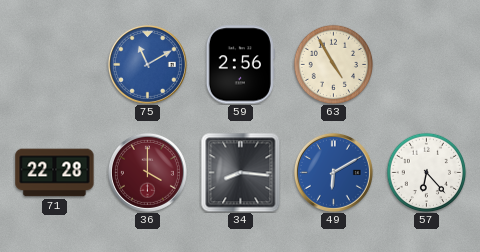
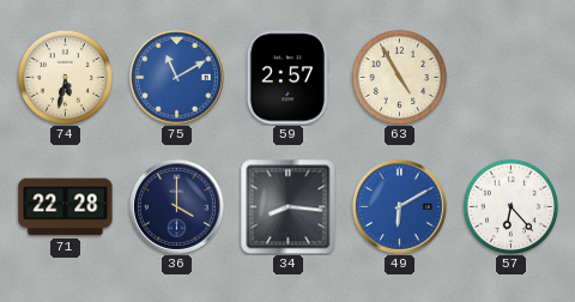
74: none -> 5:32 (65, 77)
59: 2:56 -> 2:57 (287, 78)
36 dial: burgundy -> navy (176, 206)
